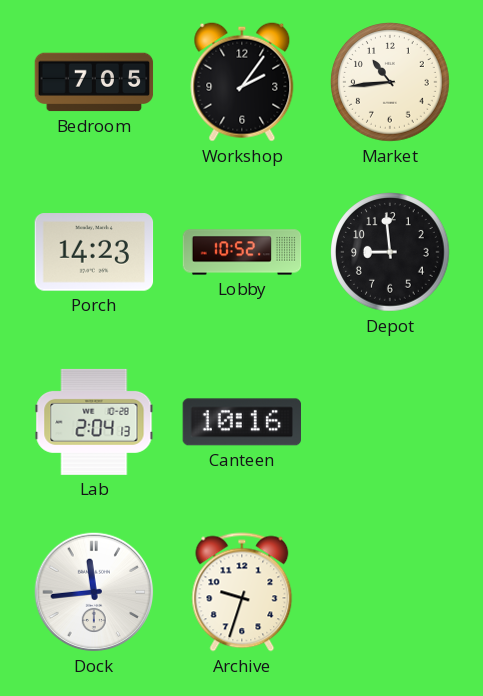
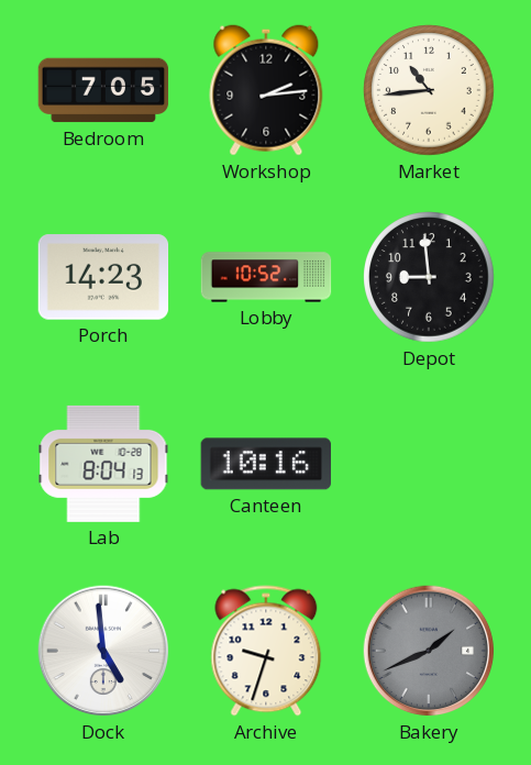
Workshop: 2:06 -> 2:14 (266, 90)
Lab: 2:04 -> 8:04 (103, 464)
Dock: 11:44 -> 4:59 (103, 651)
Bakery: none -> 1:41 (429, 651)
